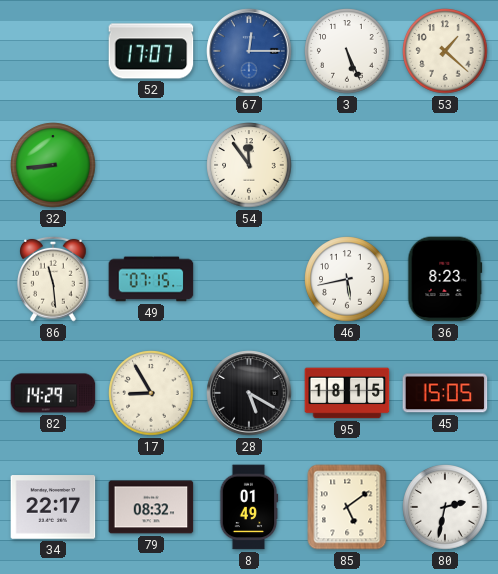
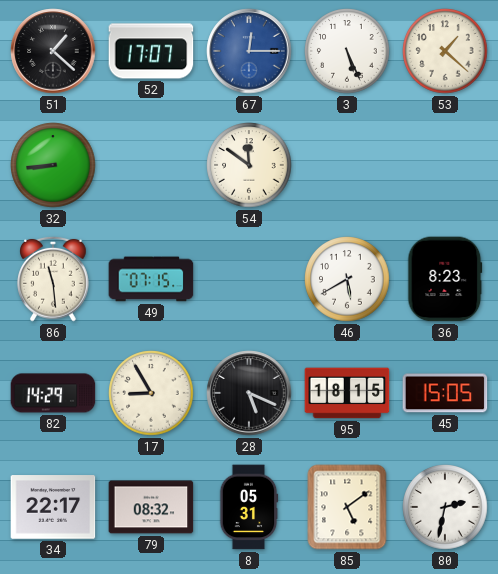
51: none -> 1:22 (53, 51)
54: 11:54 -> 11:51 (249, 165)
46: 5:43 -> 5:40 (347, 279)
28: 5:20 -> 5:19 (249, 393)
8: 01:49 -> 05:31 (249, 507)
